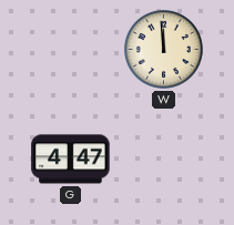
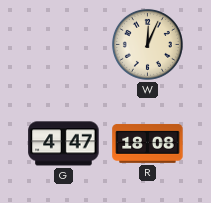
W: 11:59 -> 12:04 (147, 44)
R: none -> 18:08 (148, 143)
